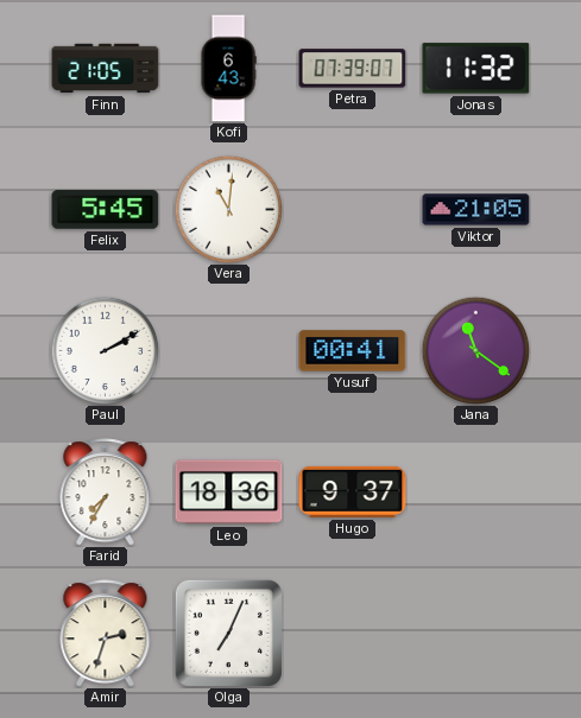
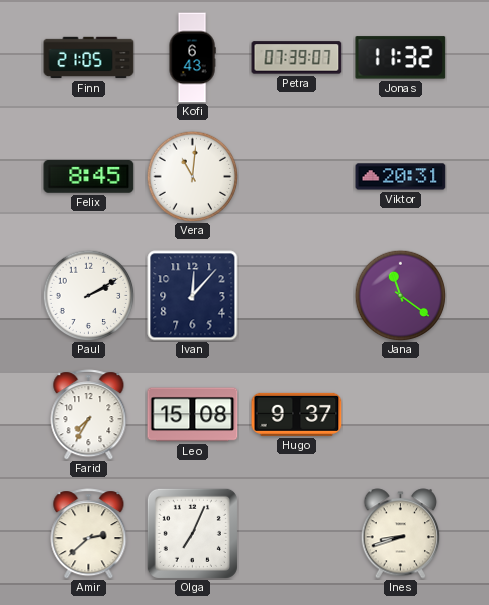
Felix: 5:45 -> 8:45 (89, 177)
Viktor: 21:05 -> 20:31 (401, 177)
Ivan: none -> 12:07 (193, 296)
Yusuf: 00:41 -> none (353, 351)
Leo: 18:36 -> 15:08 (193, 415)
Amir: 2:33 -> 2:38 (89, 534)
Ines: none -> 8:42 (401, 534)
